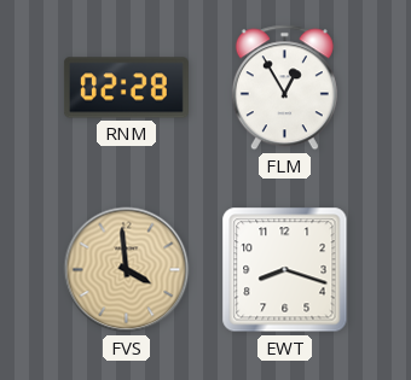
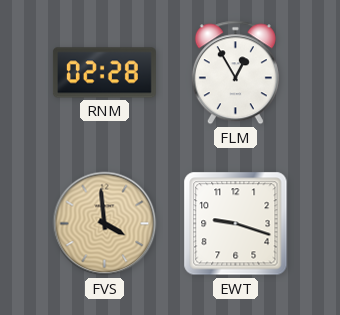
EWT: 8:18 -> 9:18 (236, 224)
